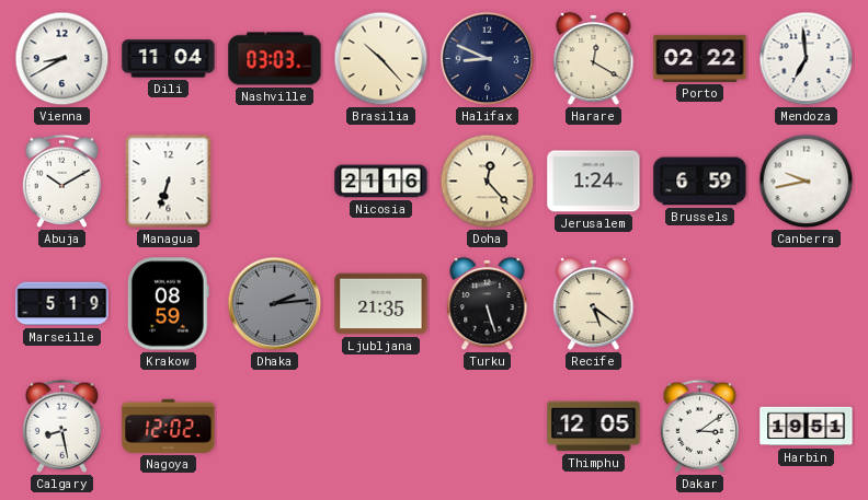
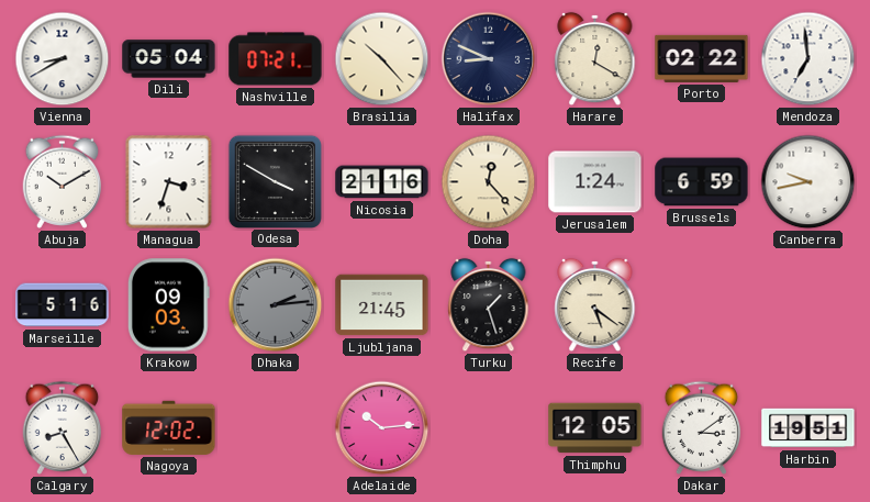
Dili: 11:04 -> 05:04 (169, 59)
Nashville: 03:03 -> 07:21 (276, 59)
Managua: 6:33 -> 3:33 (169, 182)
Odesa: none -> 3:50 (275, 181)
Marseille: 5:19 -> 5:16 (63, 305)
Krakow: 08:59 -> 09:03 (168, 305)
Ljubljana: 21:35 -> 21:45 (382, 305)
Turku: 5:27 -> 1:27 (489, 305)
Calgary: 8:28 -> 8:25 (63, 427)
Adelaide: none -> 10:14 (382, 428)
